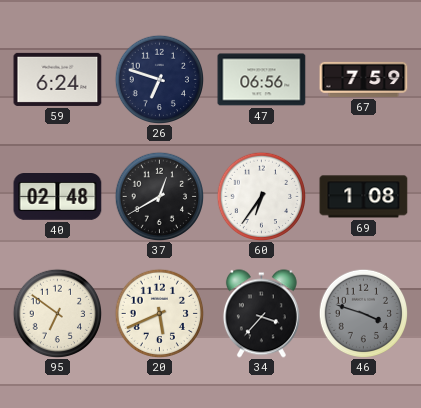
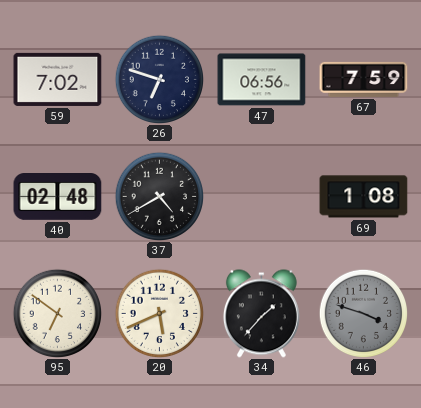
59: 6:24 -> 7:02 (58, 79)
37: 12:40 -> 4:40 (159, 196)
60: 6:36 -> none (261, 196)
34: 3:37 -> 1:37 (261, 314)
